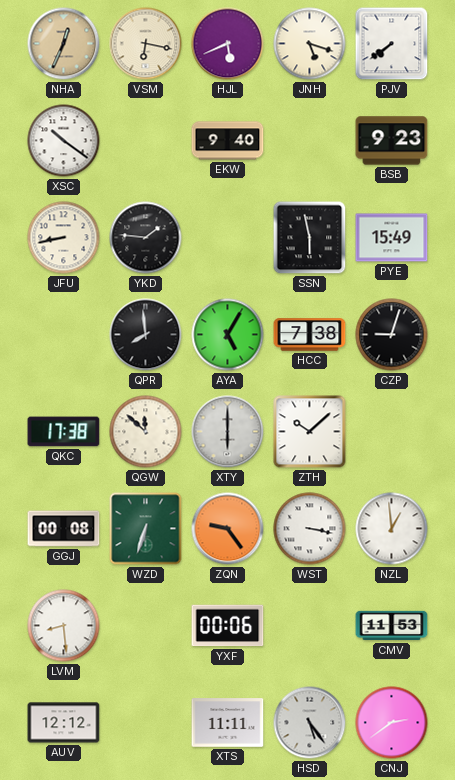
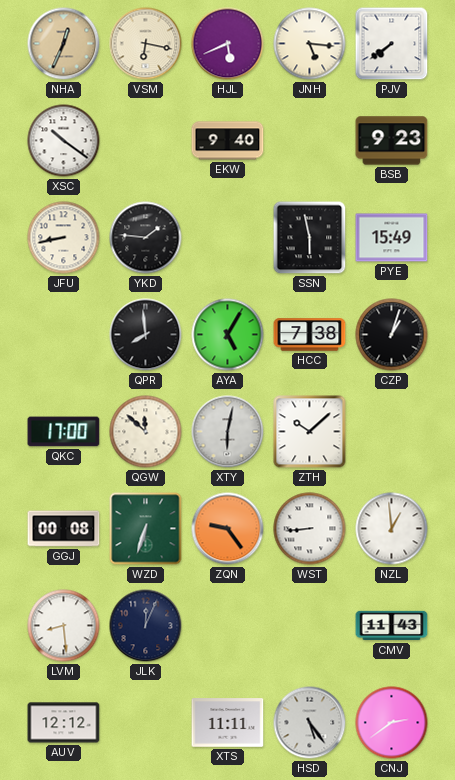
JNH: 5:18 -> 5:16 (310, 44)
CZP: 9:03 -> 1:03 (392, 335)
QKC: 17:38 -> 17:00 (64, 432)
XTY: 6:00 -> 6:02 (228, 432)
WST: 3:17 -> 8:44 (310, 529)
JLK: none -> 12:04 (146, 626)
YXF: 00:06 -> none (228, 626)
CMV: 11:53 -> 11:43 (392, 626)
